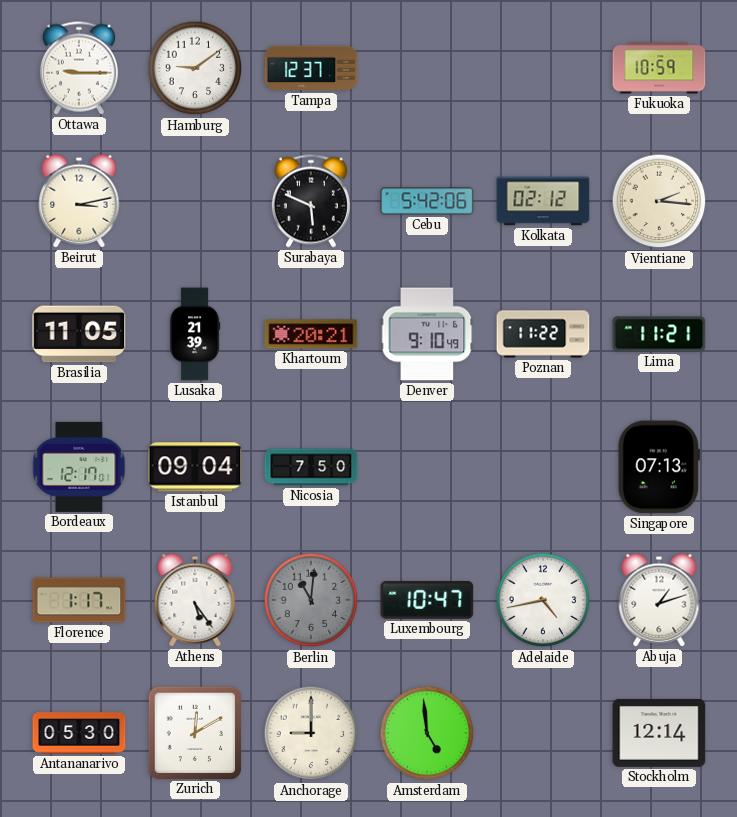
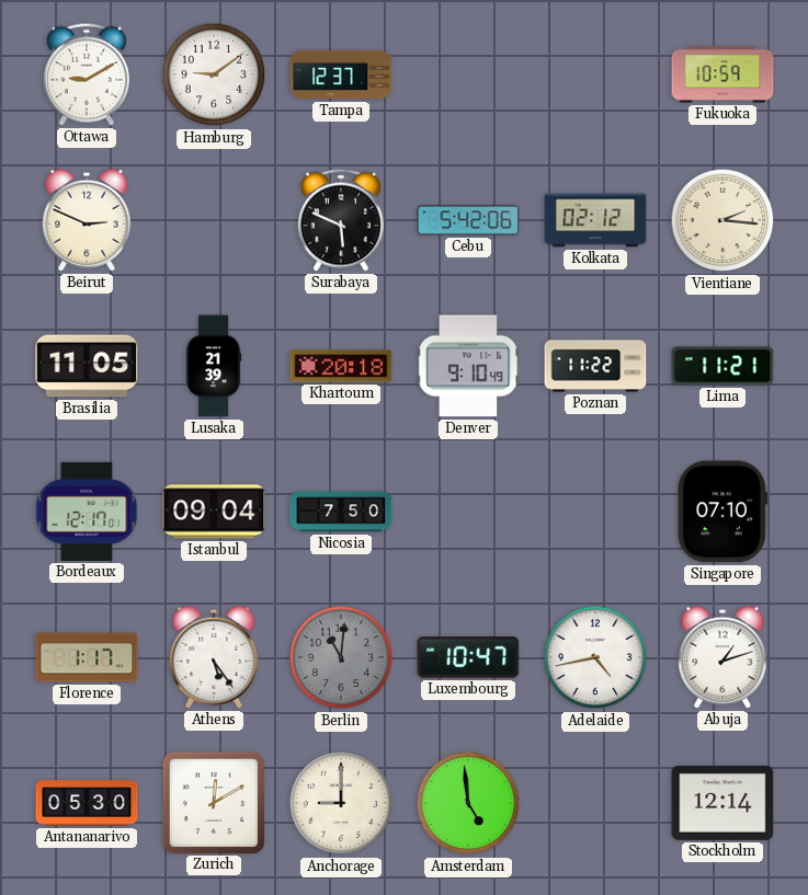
Ottawa: 9:15 -> 9:10 (87, 74)
Beirut: 3:13 -> 2:49 (87, 220)
Khartoum: 20:21 -> 20:18 (341, 366)
Singapore: 07:13 -> 07:10 (721, 512)
